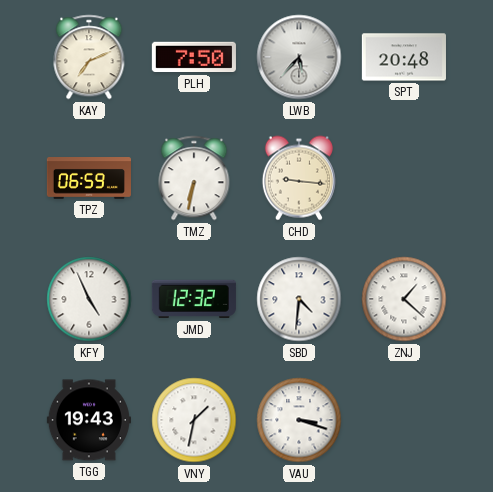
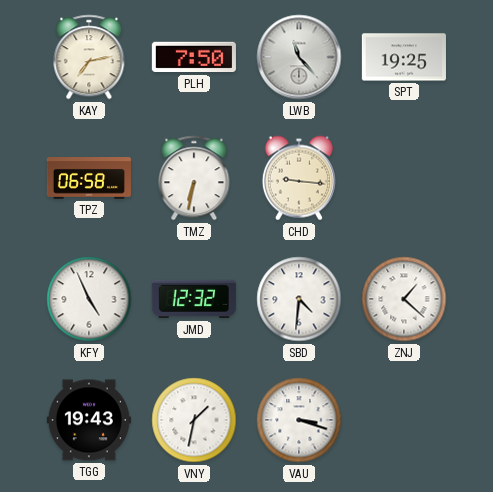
KAY: 7:11 -> 7:13 (89, 57)
LWB: 5:37 -> 11:23 (299, 57)
SPT: 20:48 -> 19:25 (404, 57)
TPZ: 06:59 -> 06:58 (89, 179)
